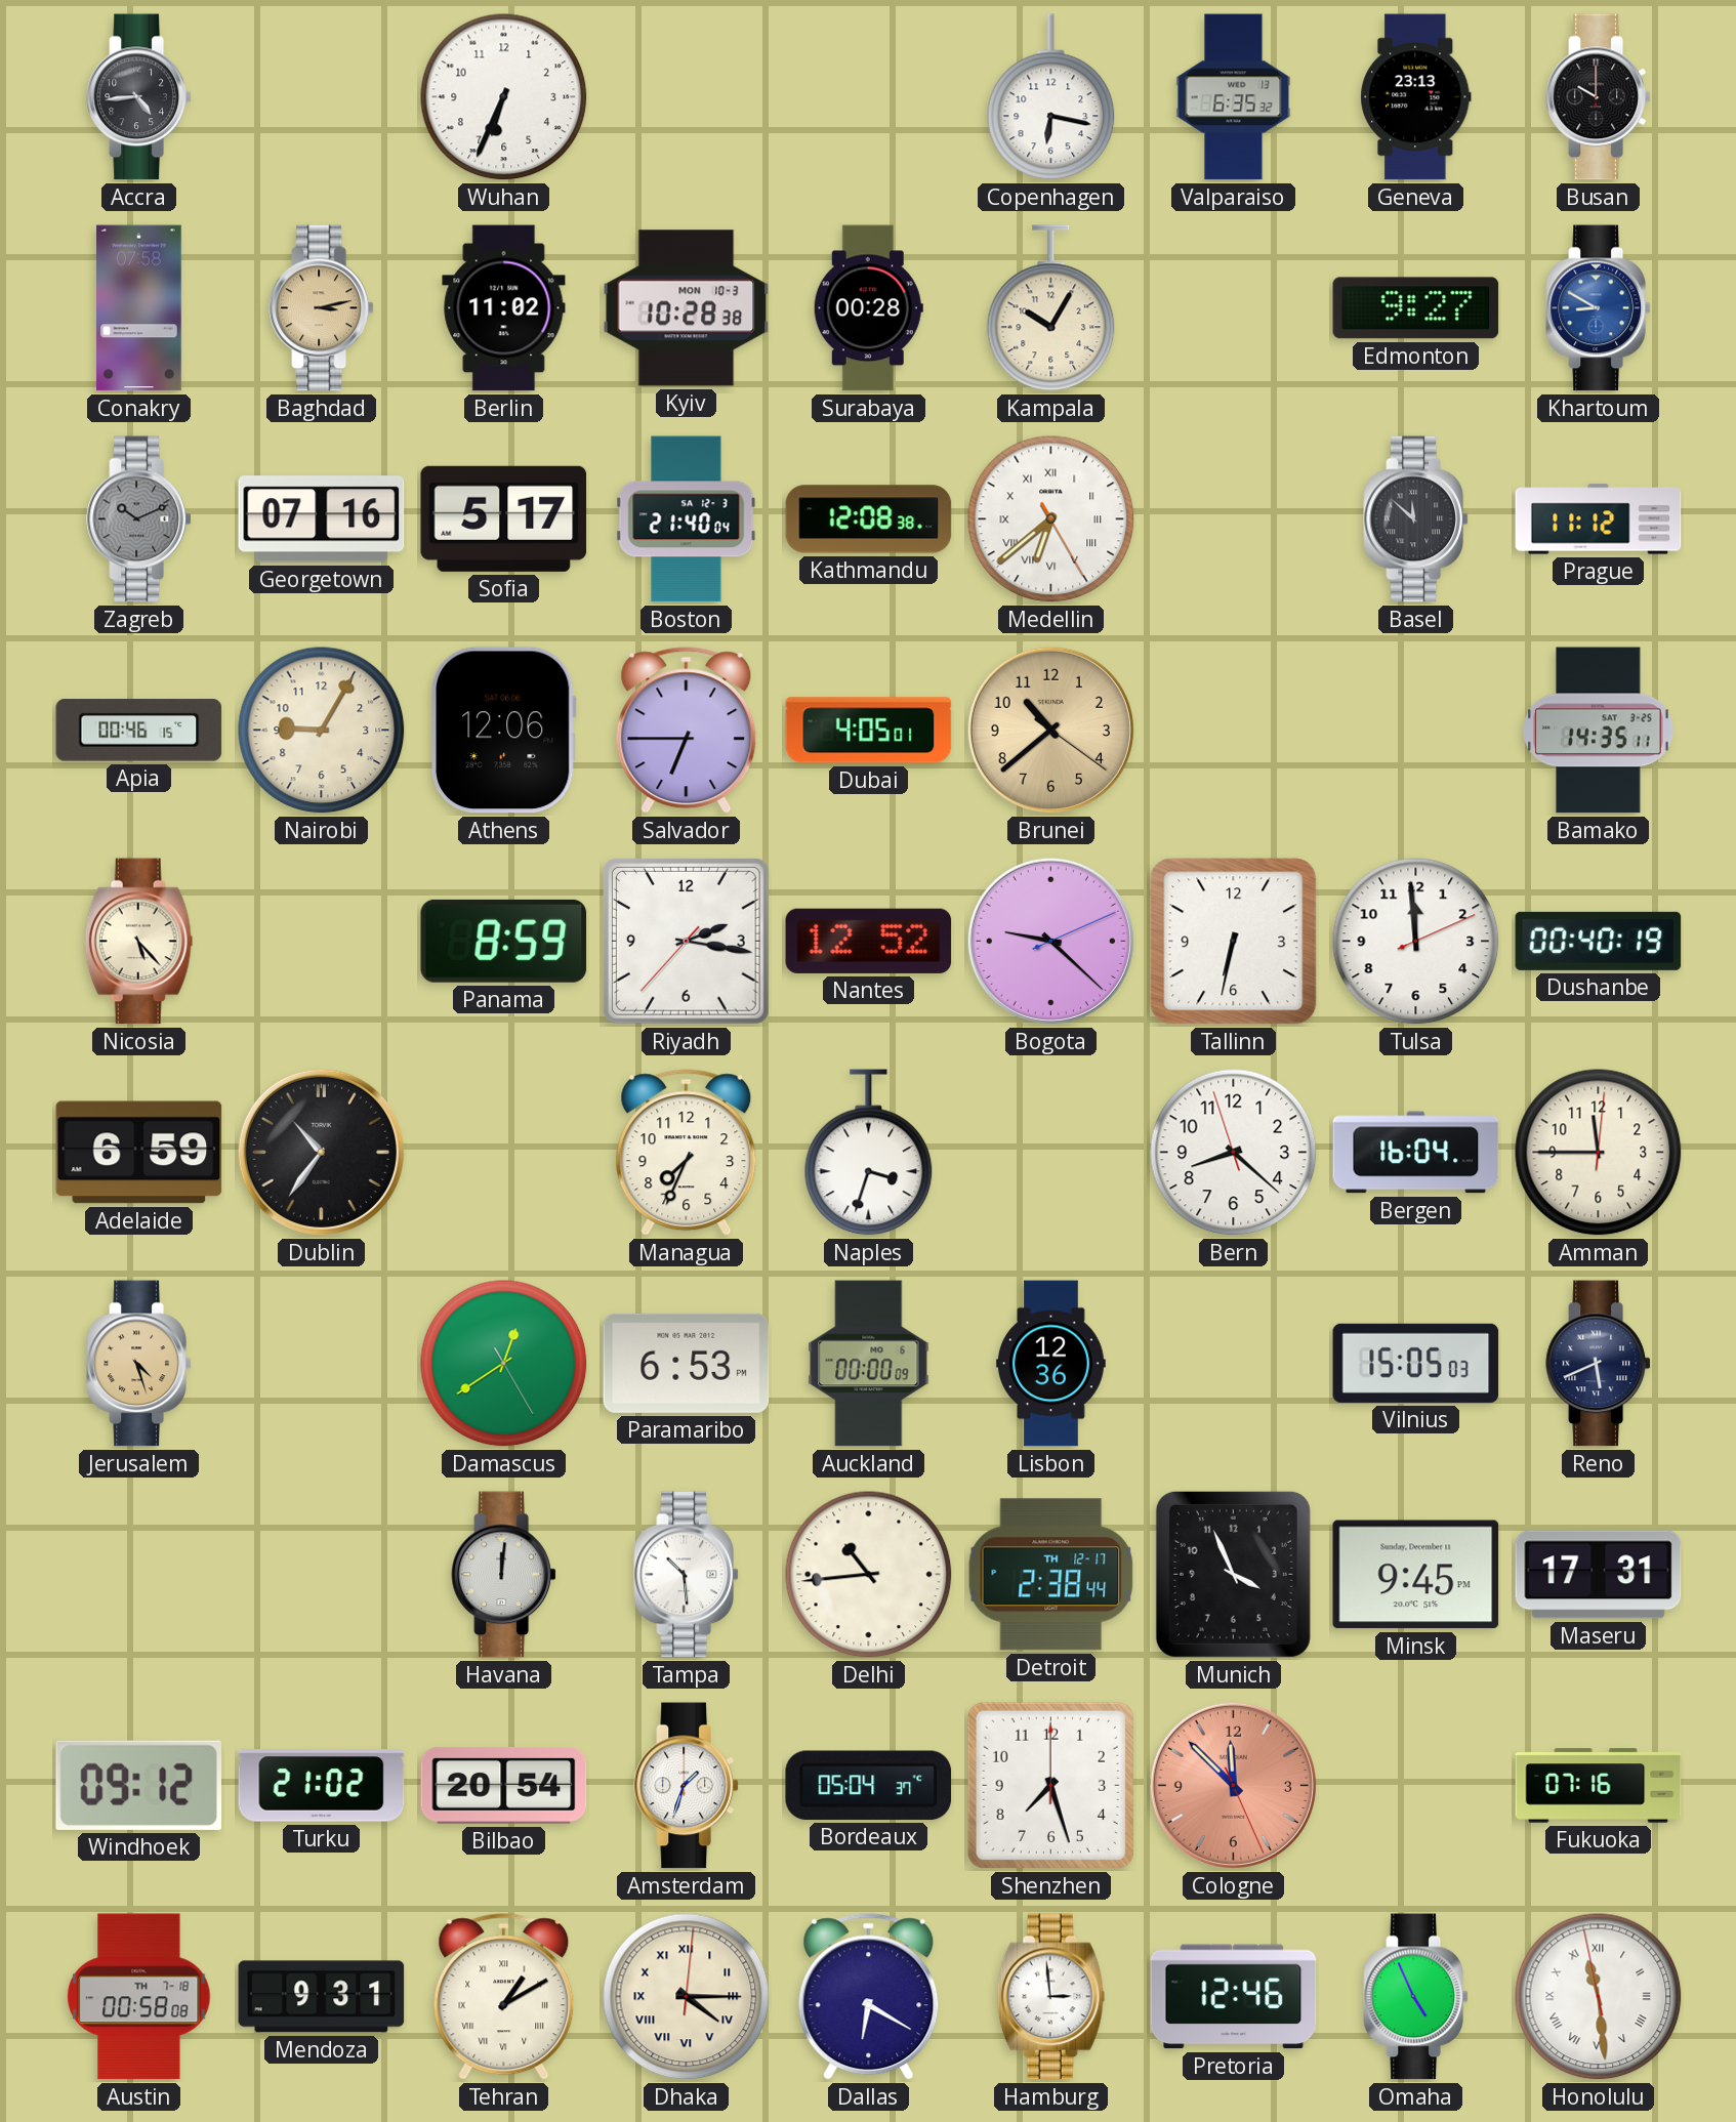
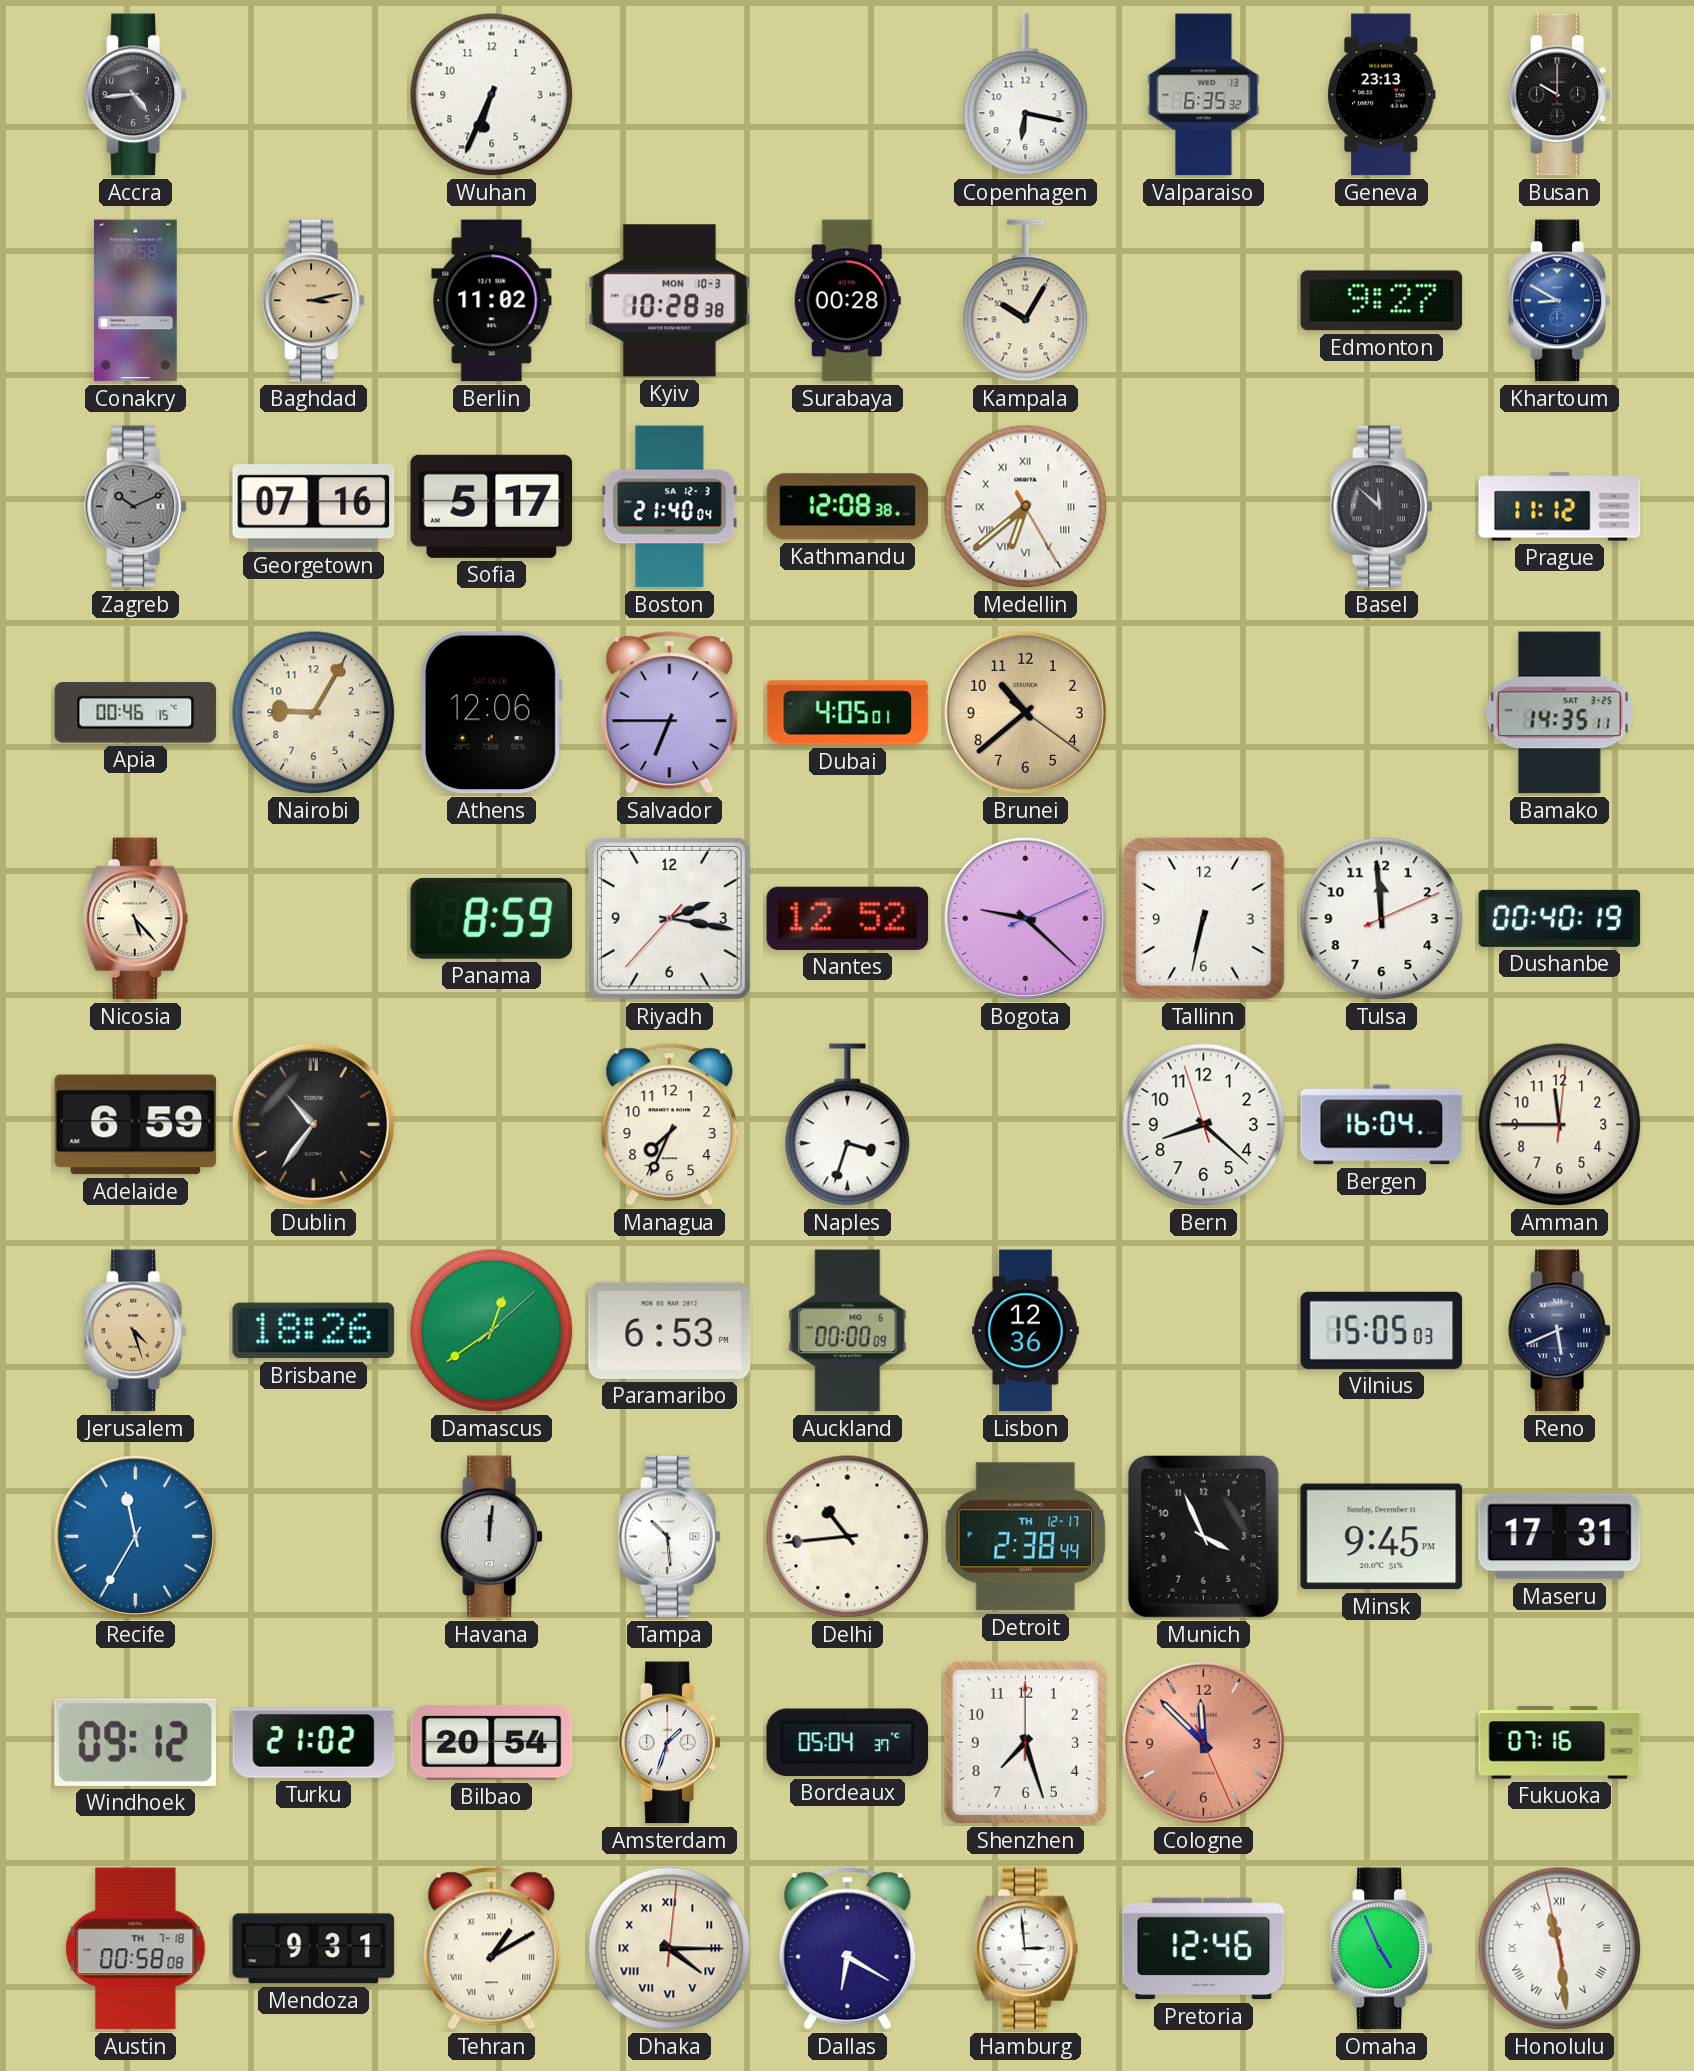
Brisbane: none -> 18:26 (314, 1331)
Damascus: 12:39:25 -> 12:39:08 (492, 1331)
Recife: none -> 11:35 (135, 1536)
